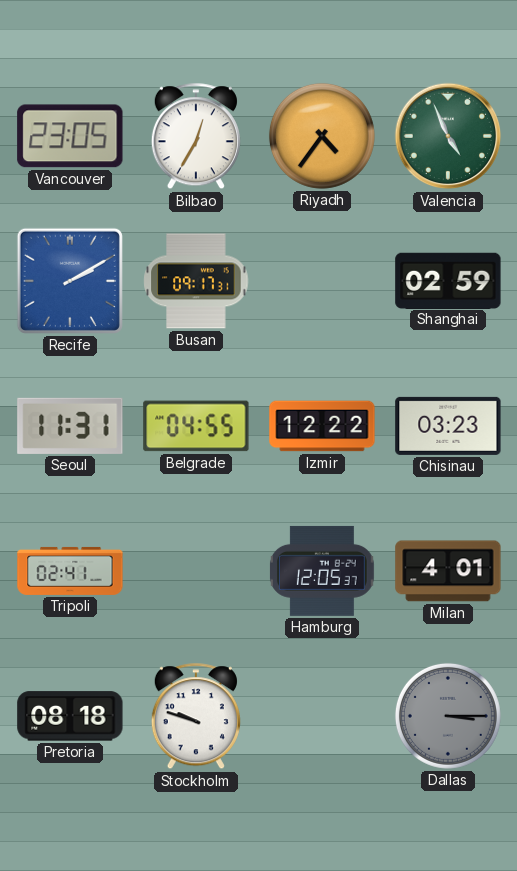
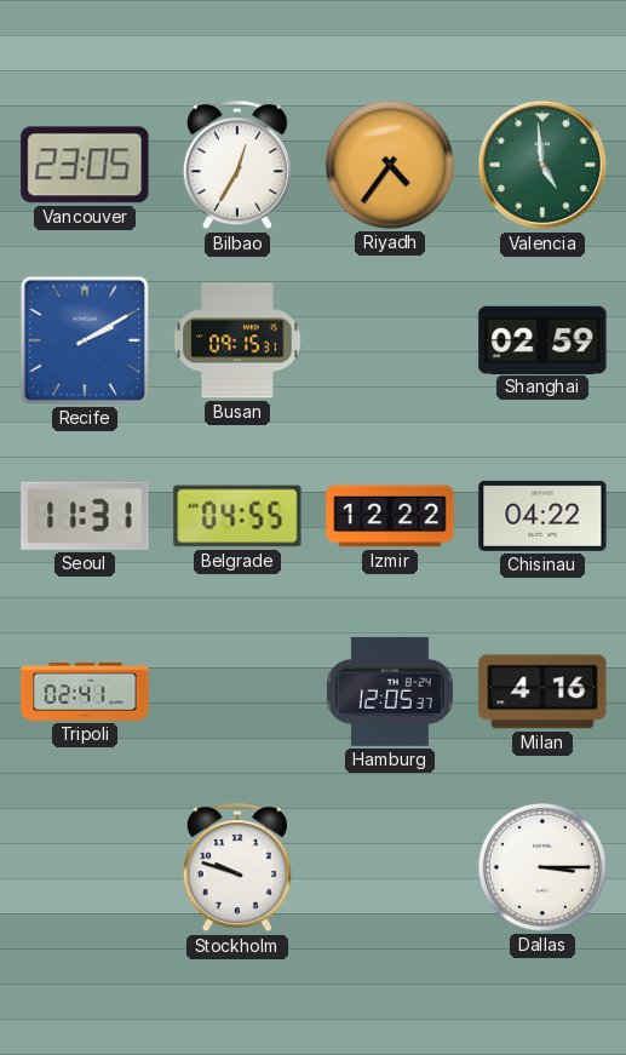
Valencia: 4:56 -> 4:59 (542, 165)
Busan: 09:17 -> 09:15 (237, 340)
Chisinau: 03:23 -> 04:22 (542, 516)
Milan: 4:01 -> 4:16 (542, 692)
Pretoria: 08:18 -> none (70, 716)
Dallas dial: grey -> white (542, 867)
